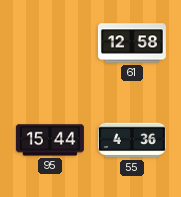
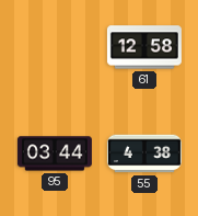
95: 15:44 -> 03:44 (55, 154)
55: 4:36 -> 4:38 (144, 154)
